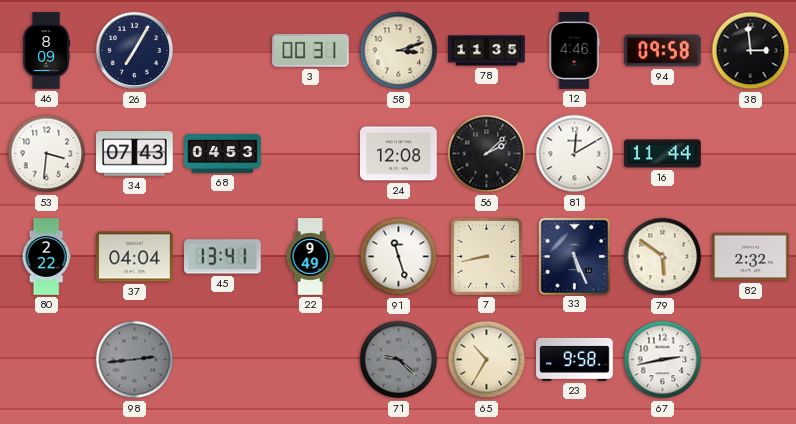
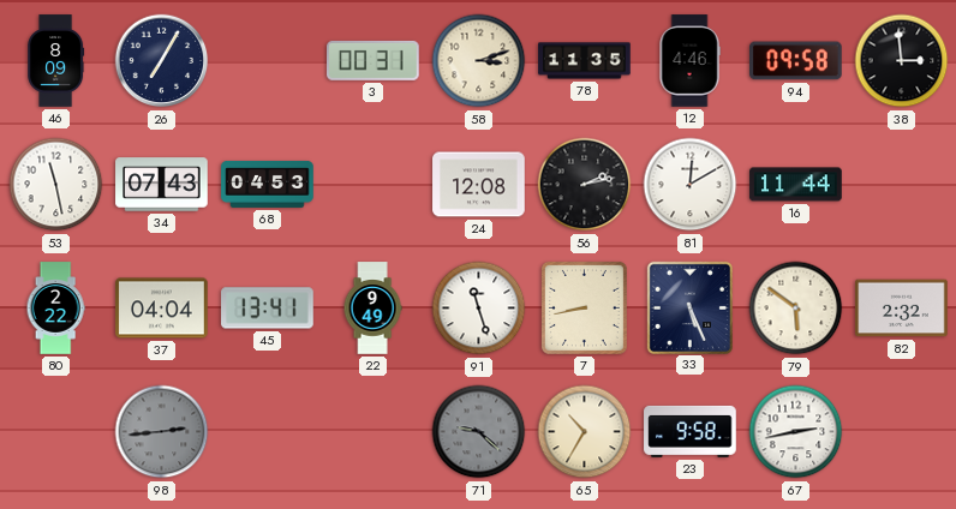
53: 3:31 -> 11:28 (56, 185)
56: 2:08 -> 2:13 (585, 185)
